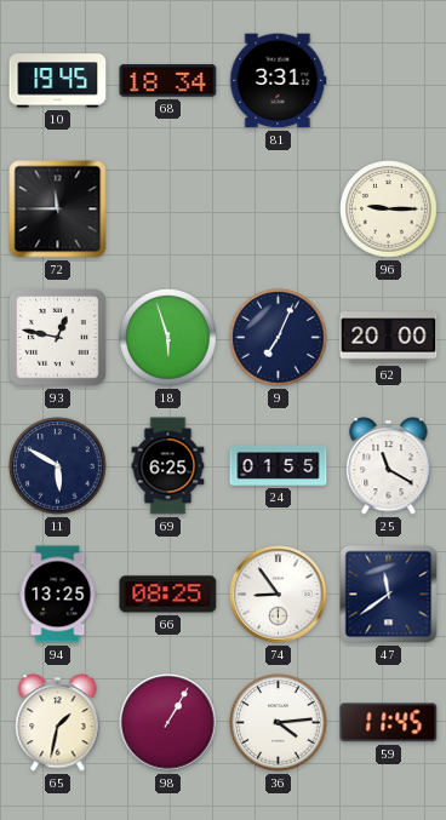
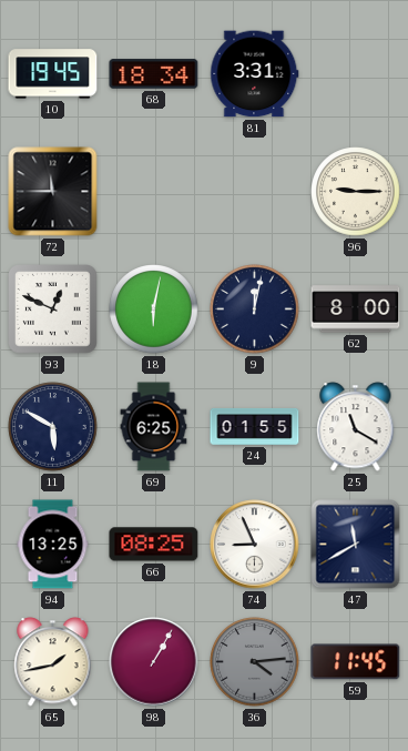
93: 12:47 -> 12:49 (53, 309)
18: 5:57 -> 6:02 (154, 309)
9: 7:04 -> 12:02 (255, 309)
62: 20:00 -> 8:00 (356, 309)
74: 8:54 -> 8:56 (255, 545)
47: 11:39 -> 11:40 (356, 545)
65: 1:32 -> 1:43 (53, 662)
36 dial: white -> grey (255, 662)
